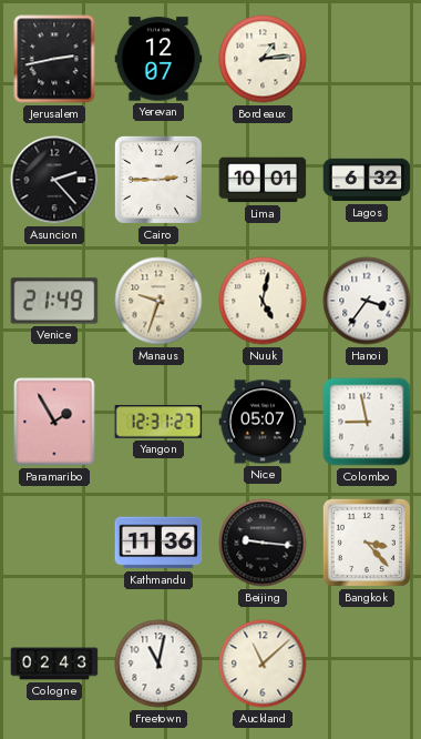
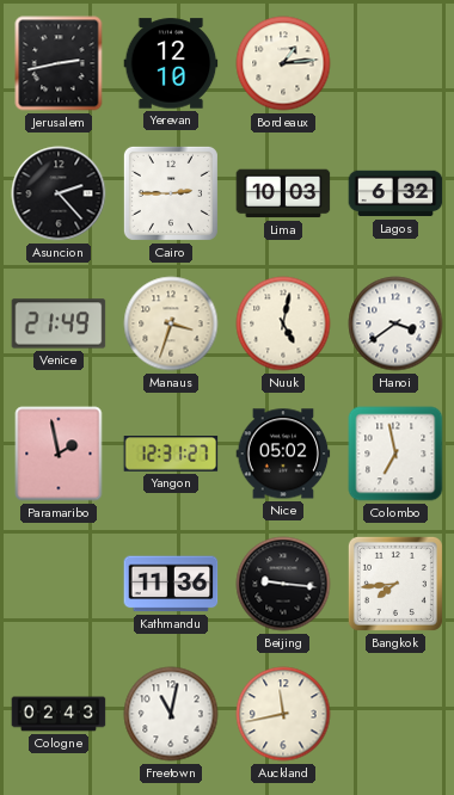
Yerevan: 12:07 -> 12:10 (171, 63)
Lima: 10:01 -> 10:03 (283, 193)
Manaus: 9:33 -> 3:33 (171, 323)
Hanoi: 3:36 -> 3:39 (395, 323)
Paramaribo: 1:55 -> 1:58 (59, 454)
Nice: 05:07 -> 05:02 (283, 454)
Colombo: 8:58 -> 6:58 (395, 454)
Bangkok: 3:23 -> 7:44 (395, 584)
Auckland: 11:08 -> 11:43 (283, 714)
